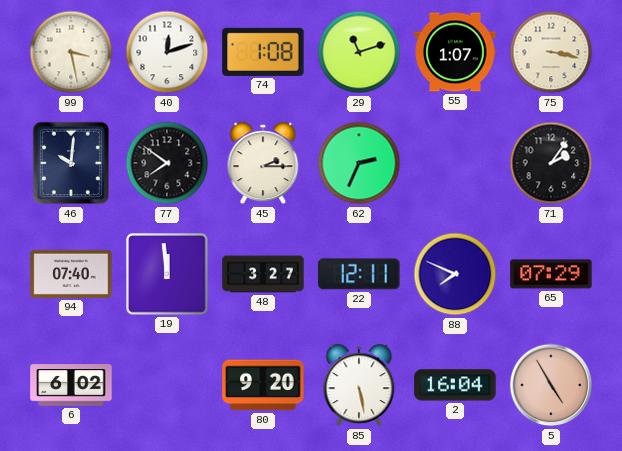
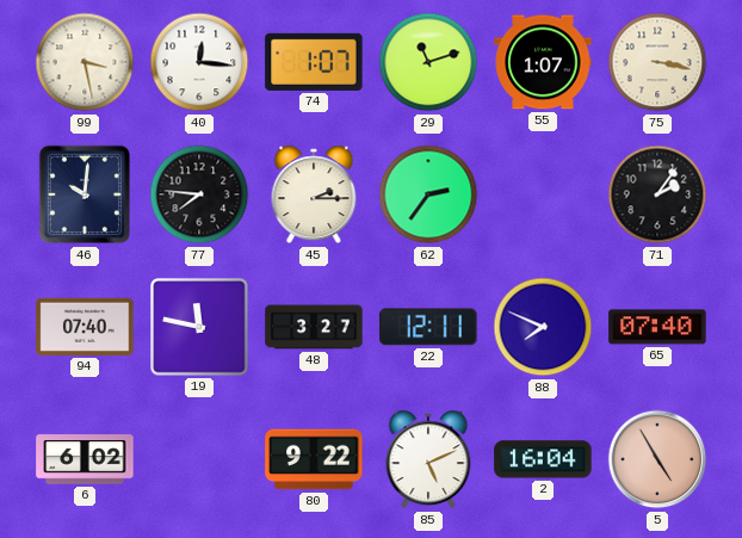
40: 12:12 -> 12:16 (199, 62)
74: 1:08 -> 1:07 (314, 62)
77: 7:51 -> 7:46 (199, 194)
62: 2:34 -> 2:36 (428, 194)
19: 11:59 -> 11:47 (199, 327)
65: 07:29 -> 07:40 (657, 327)
80: 9:20 -> 9:22 (314, 459)
85: 5:28 -> 5:11 (428, 459)
